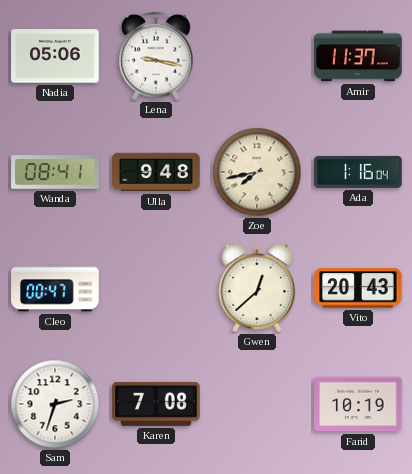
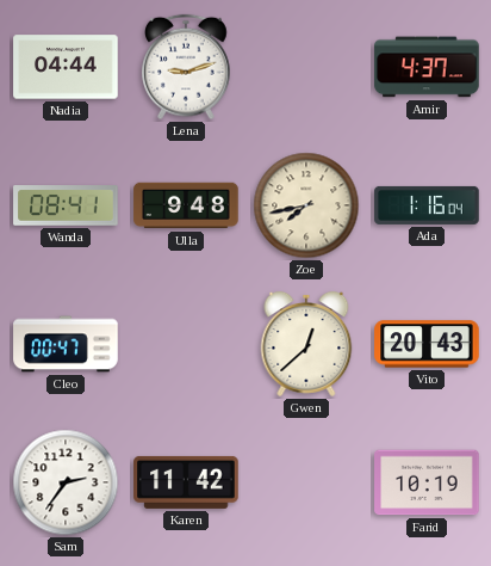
Nadia: 05:06 -> 04:44 (66, 67)
Lena: 9:17 -> 9:12 (187, 67)
Amir: 11:37 -> 4:37 (427, 67)
Sam: 2:33 -> 2:36 (66, 482)
Karen: 7:08 -> 11:42 (186, 482)
